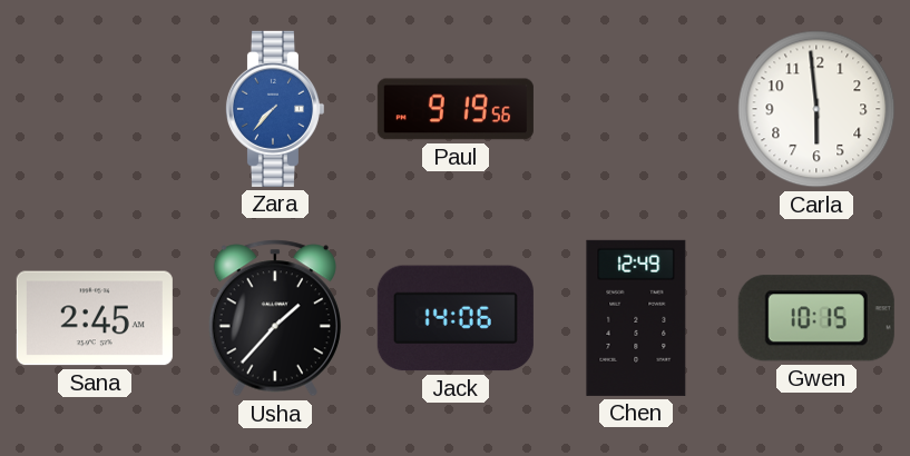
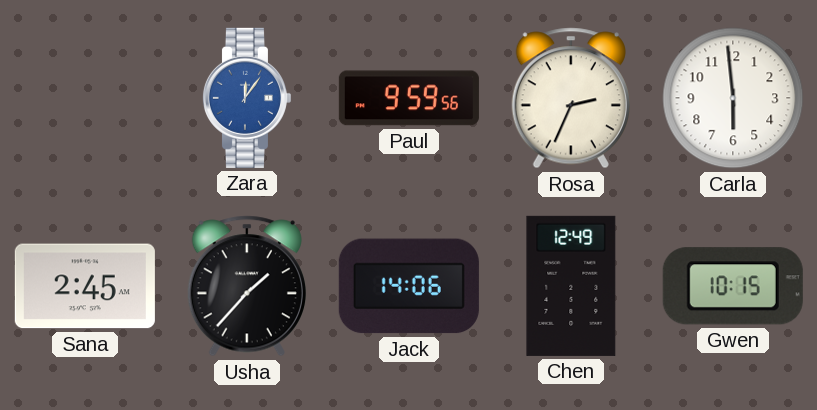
Zara: 7:37 -> 12:06 (246, 98)
Paul: 9:19 -> 9:59 (409, 98)
Rosa: none -> 2:34 (571, 98)
